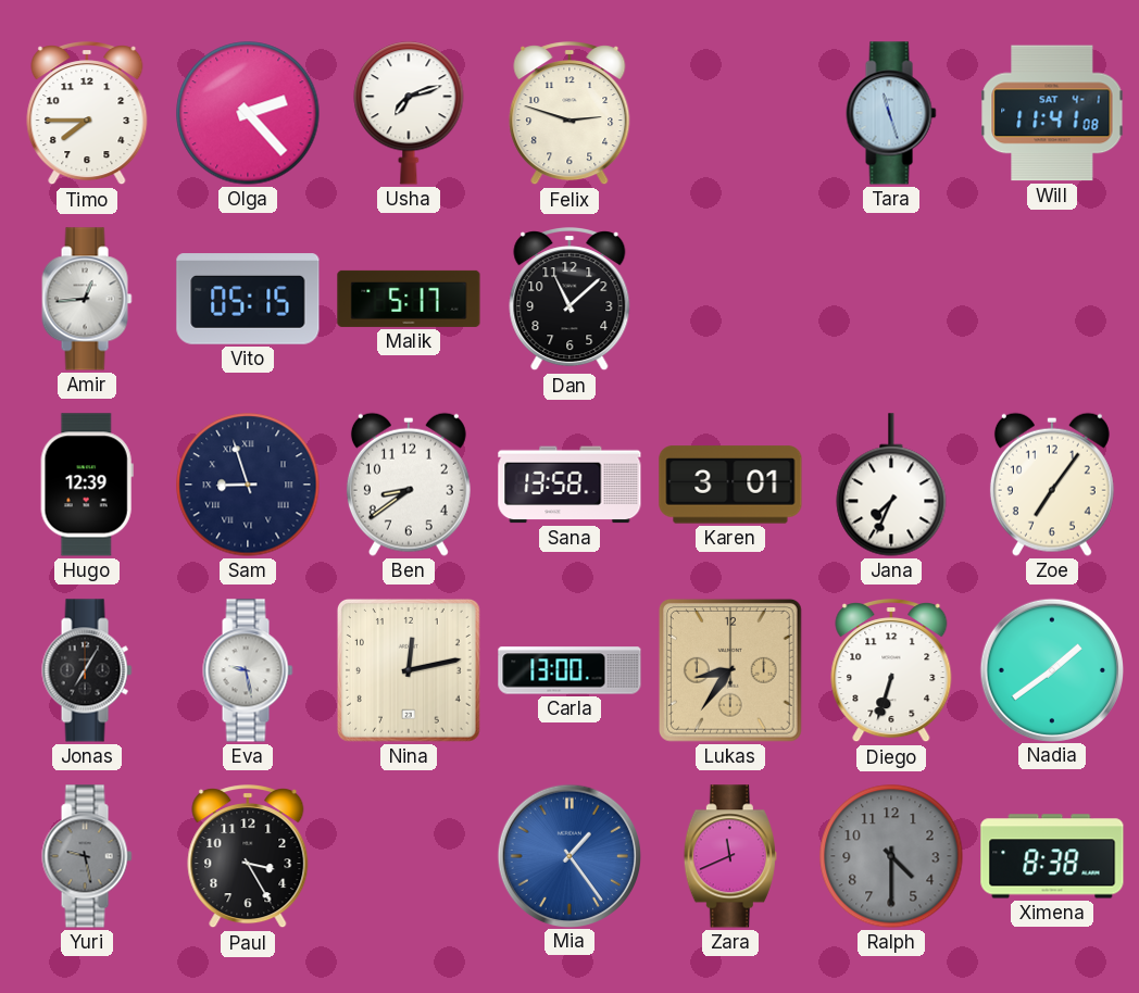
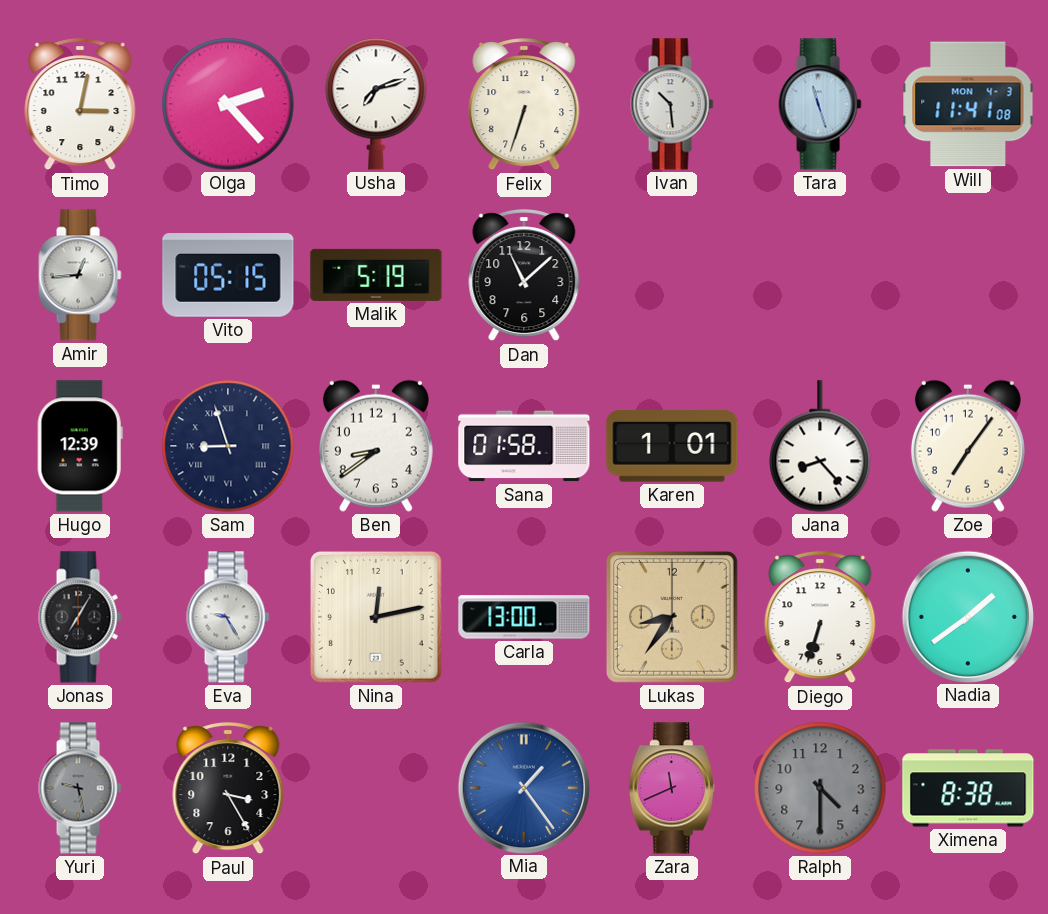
Timo: 7:45 -> 3:02 (80, 105)
Felix: 2:48 -> 6:33 (524, 105)
Ivan: none -> 10:29 (672, 104)
Will date: SAT 4-1 -> MON 4-3 (968, 104)
Malik: 5:17 -> 5:19 (376, 275)
Sana: 13:58 -> 01:58 (524, 446)
Karen: 3:01 -> 1:01 (672, 446)
Jana: 7:34 -> 8:23 (820, 446)
Eva: 9:28 -> 9:25 (228, 617)
